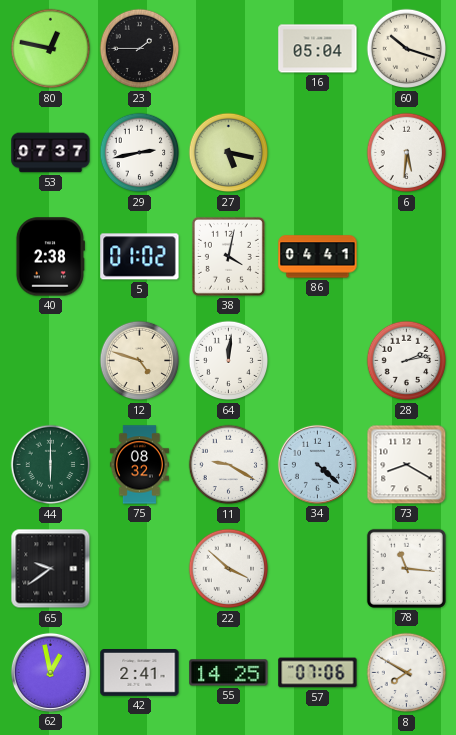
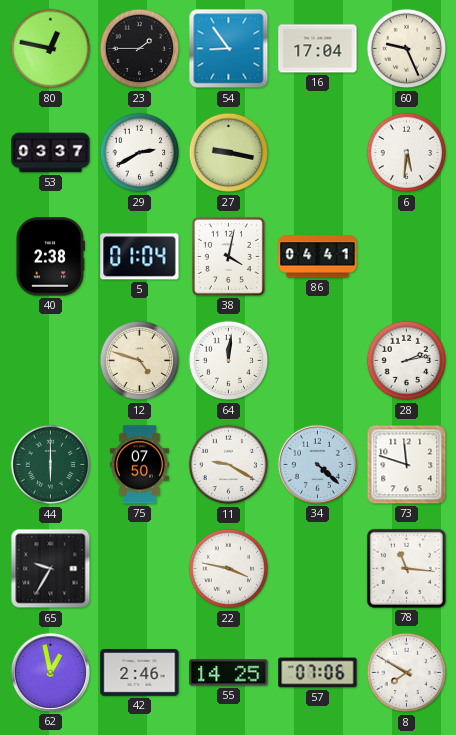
54: none -> 8:54 (229, 49)
16: 05:04 -> 17:04 (318, 49)
60: 10:18 -> 9:26 (407, 49)
53: 07:37 -> 03:37 (51, 153)
29: 2:43 -> 2:40 (140, 153)
27: 5:17 -> 9:17 (229, 153)
5: 01:02 -> 01:04 (140, 257)
75: 08:32 -> 07:50 (139, 465)
73: 8:20 -> 11:48 (407, 465)
65: 9:39 -> 9:35 (51, 569)
22: 3:52 -> 3:47 (229, 569)
42: 2:41 -> 2:46 (140, 673)
